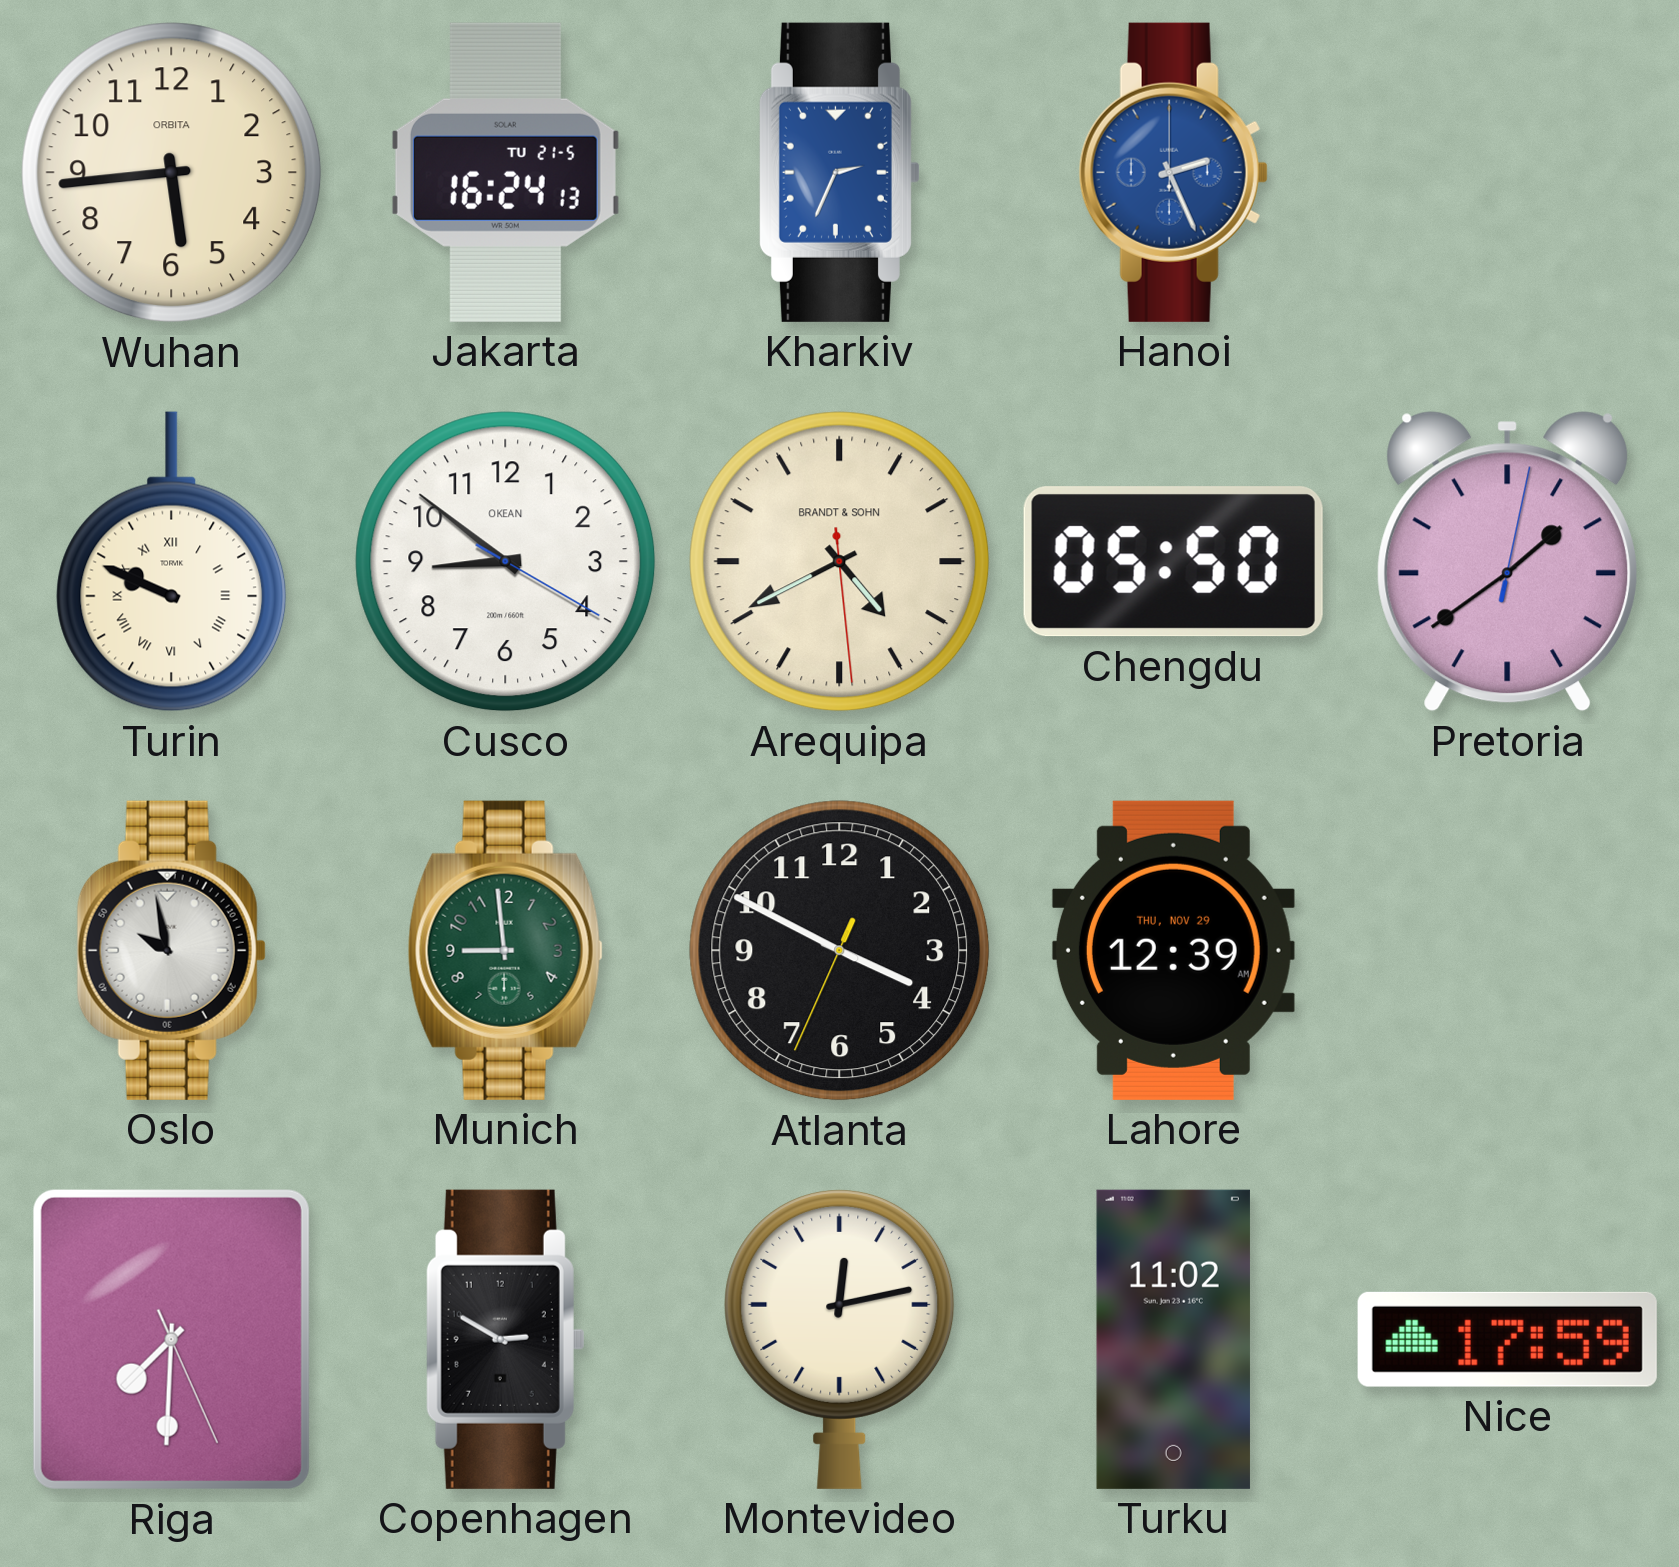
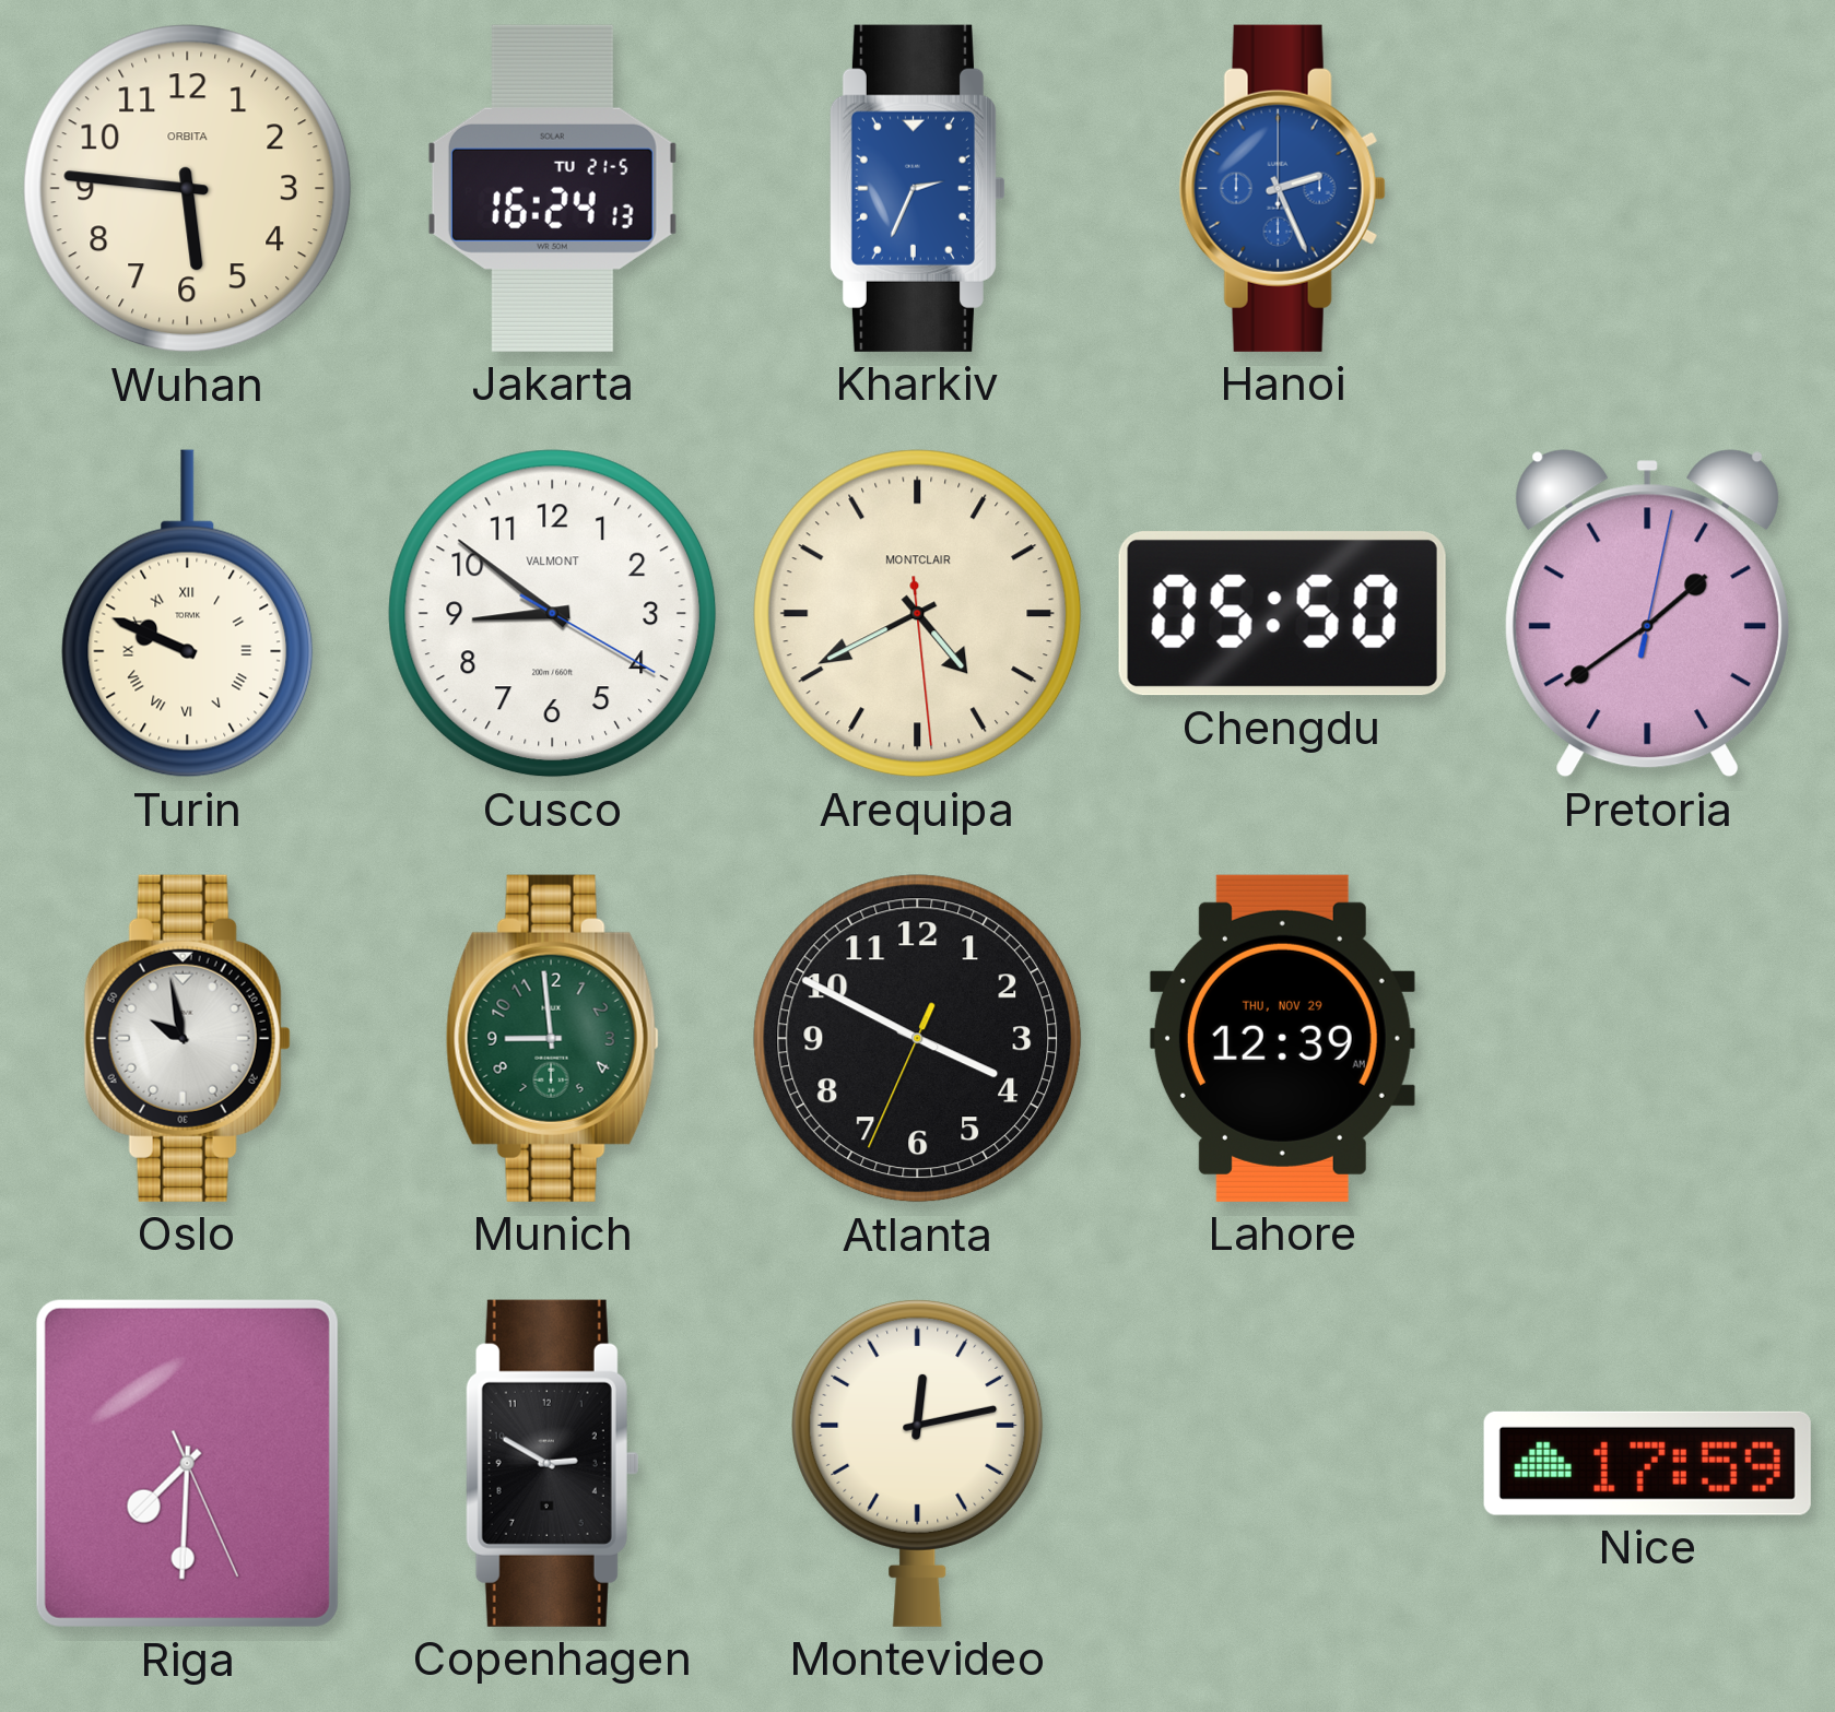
Wuhan: 5:44 -> 5:46 (188, 189)
Cusco brand: OKEAN -> VALMONT (553, 614)
Arequipa brand: BRANDT & SOHN -> MONTCLAIR (918, 614)
Turku: 11:02 -> none (1173, 1339)
